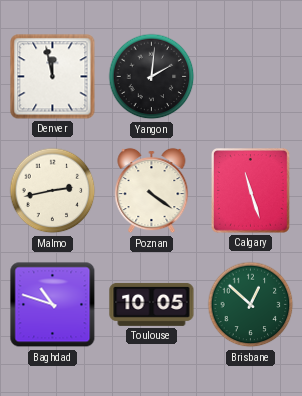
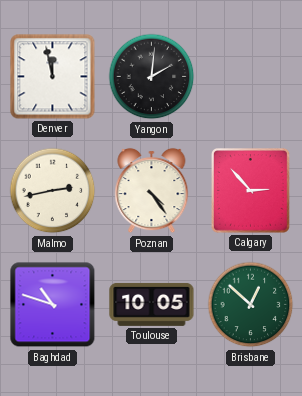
Poznan: 4:21 -> 4:24 (152, 191)
Calgary: 11:27 -> 2:53 (251, 191)
